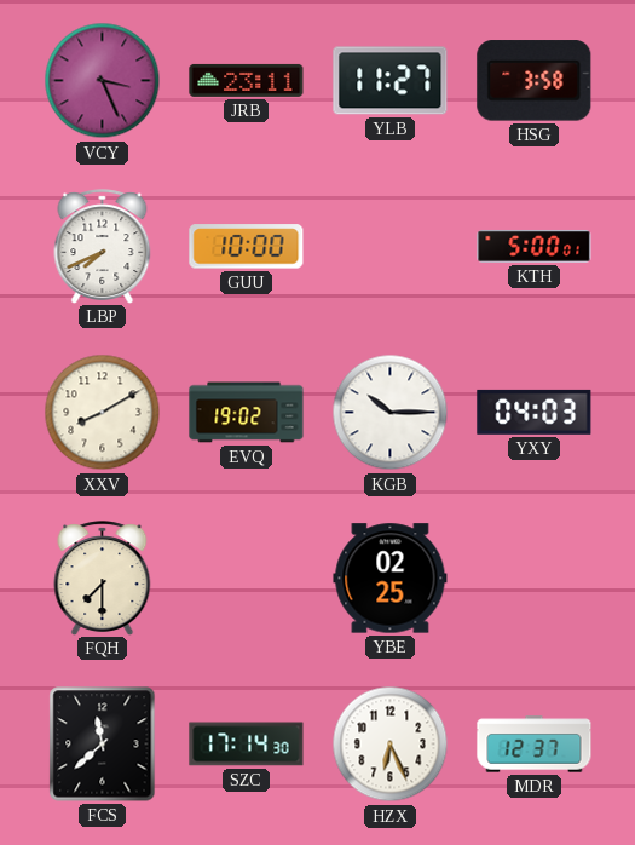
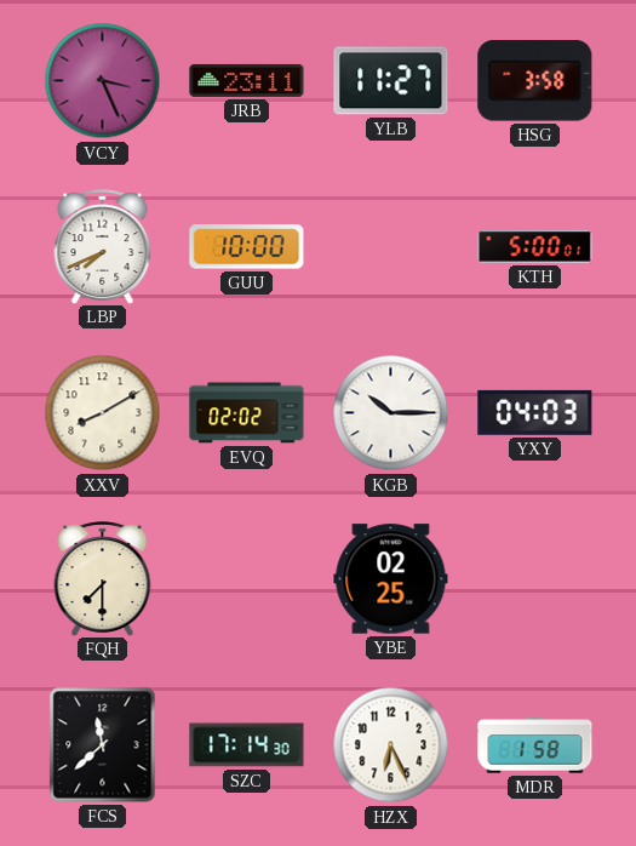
EVQ: 19:02 -> 02:02 (247, 413)
MDR: 12:37 -> 1:58 (535, 745)
